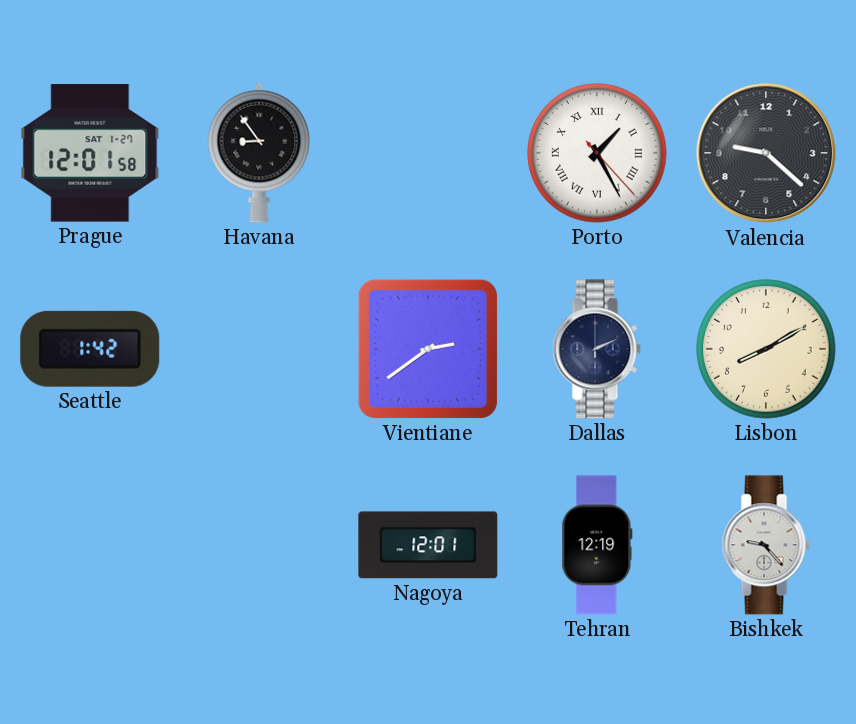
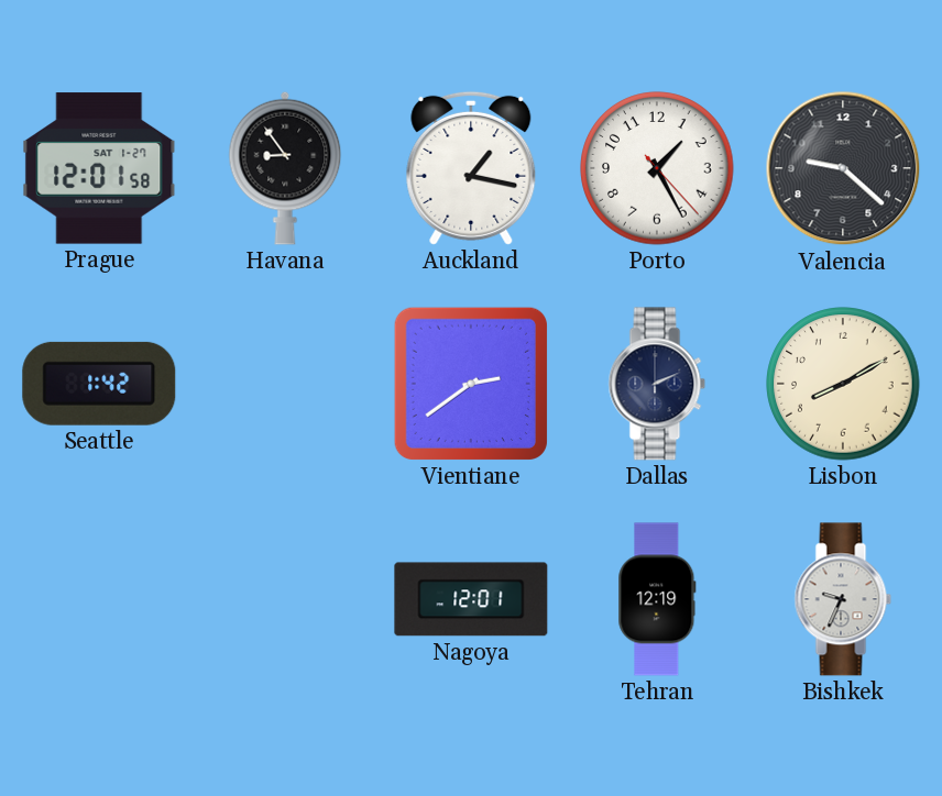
Auckland: none -> 1:17 (471, 168)
Porto numerals: Roman -> Arabic (657, 168)
Bishkek: 9:23 -> 9:34 (843, 599)
